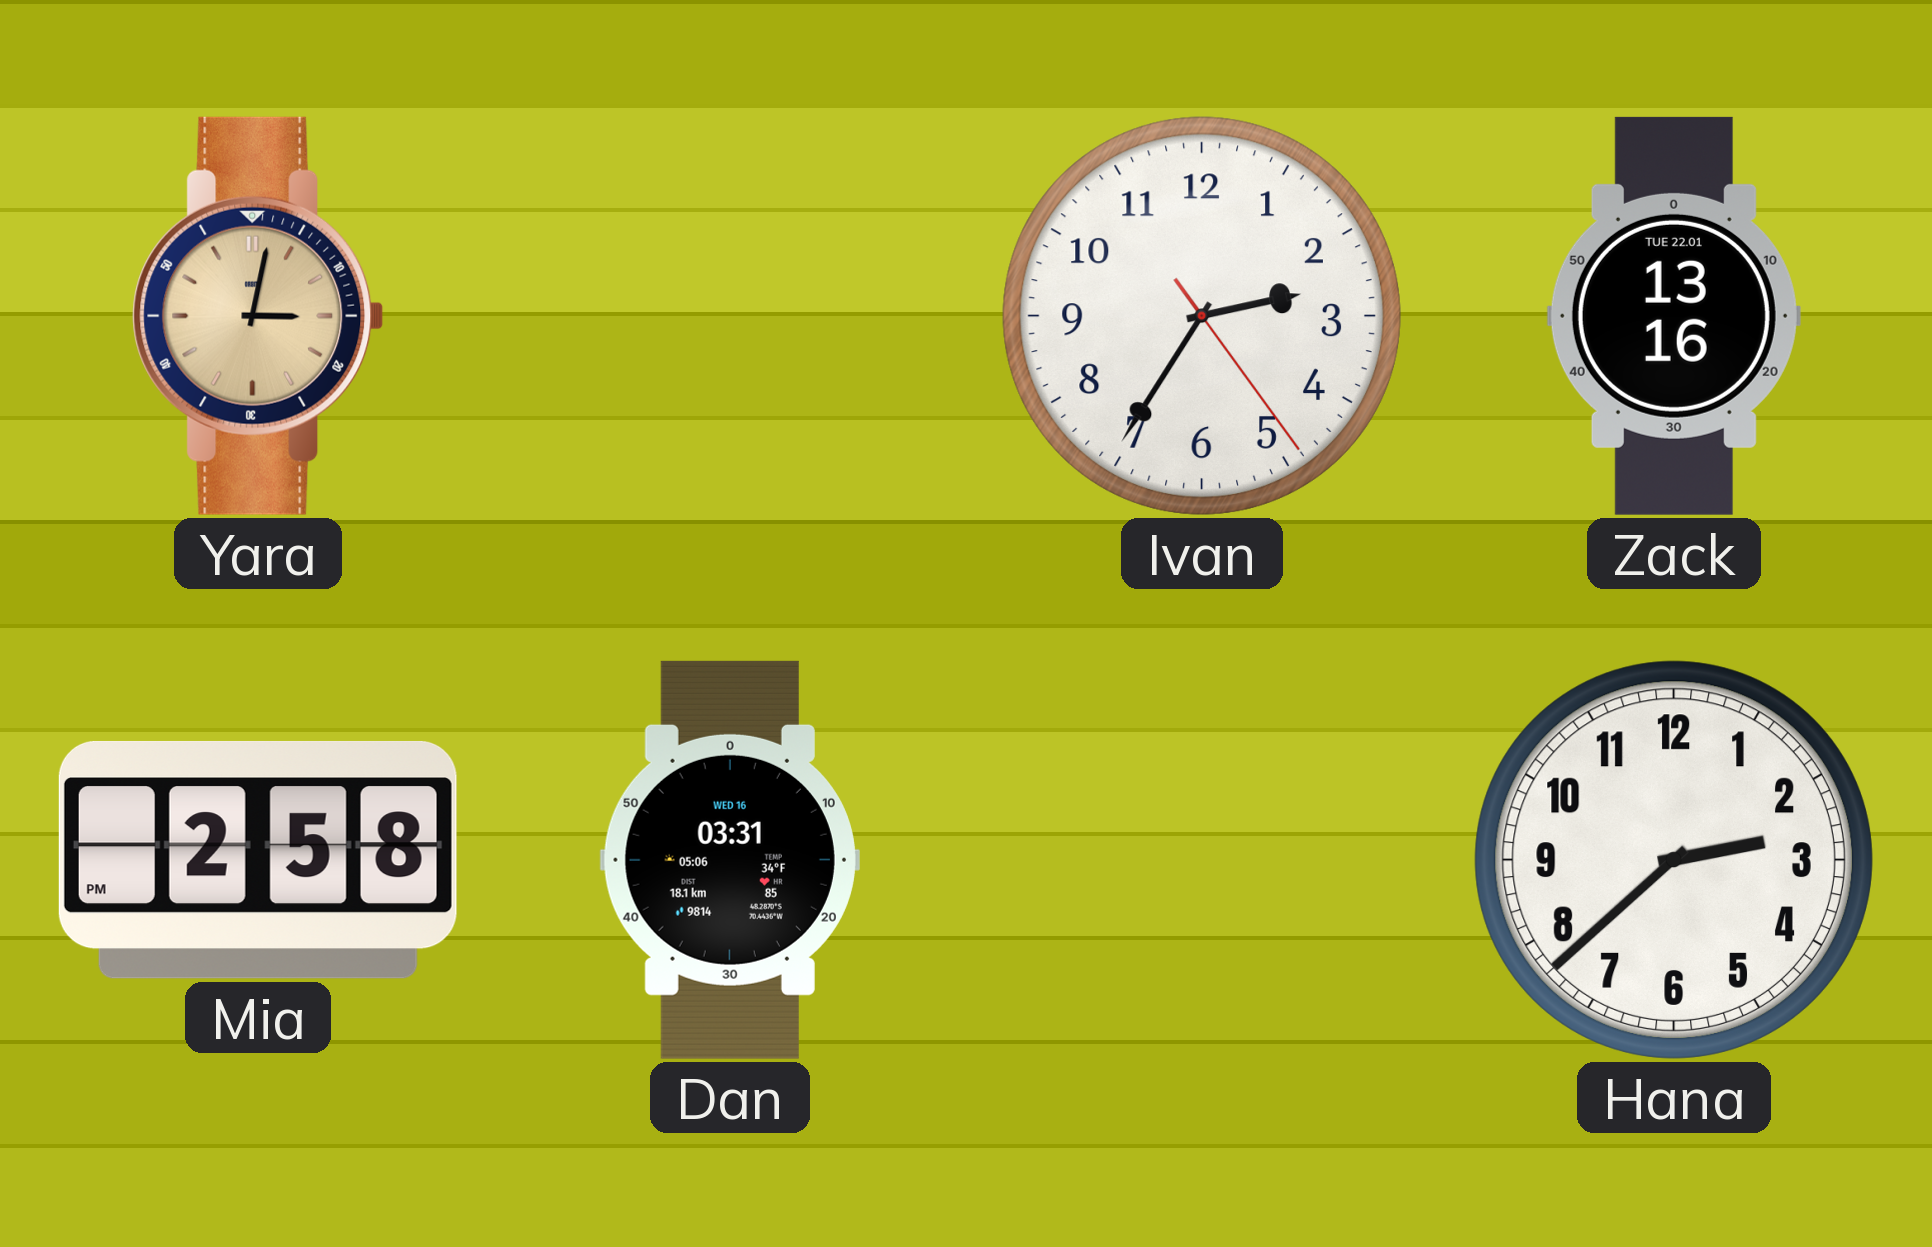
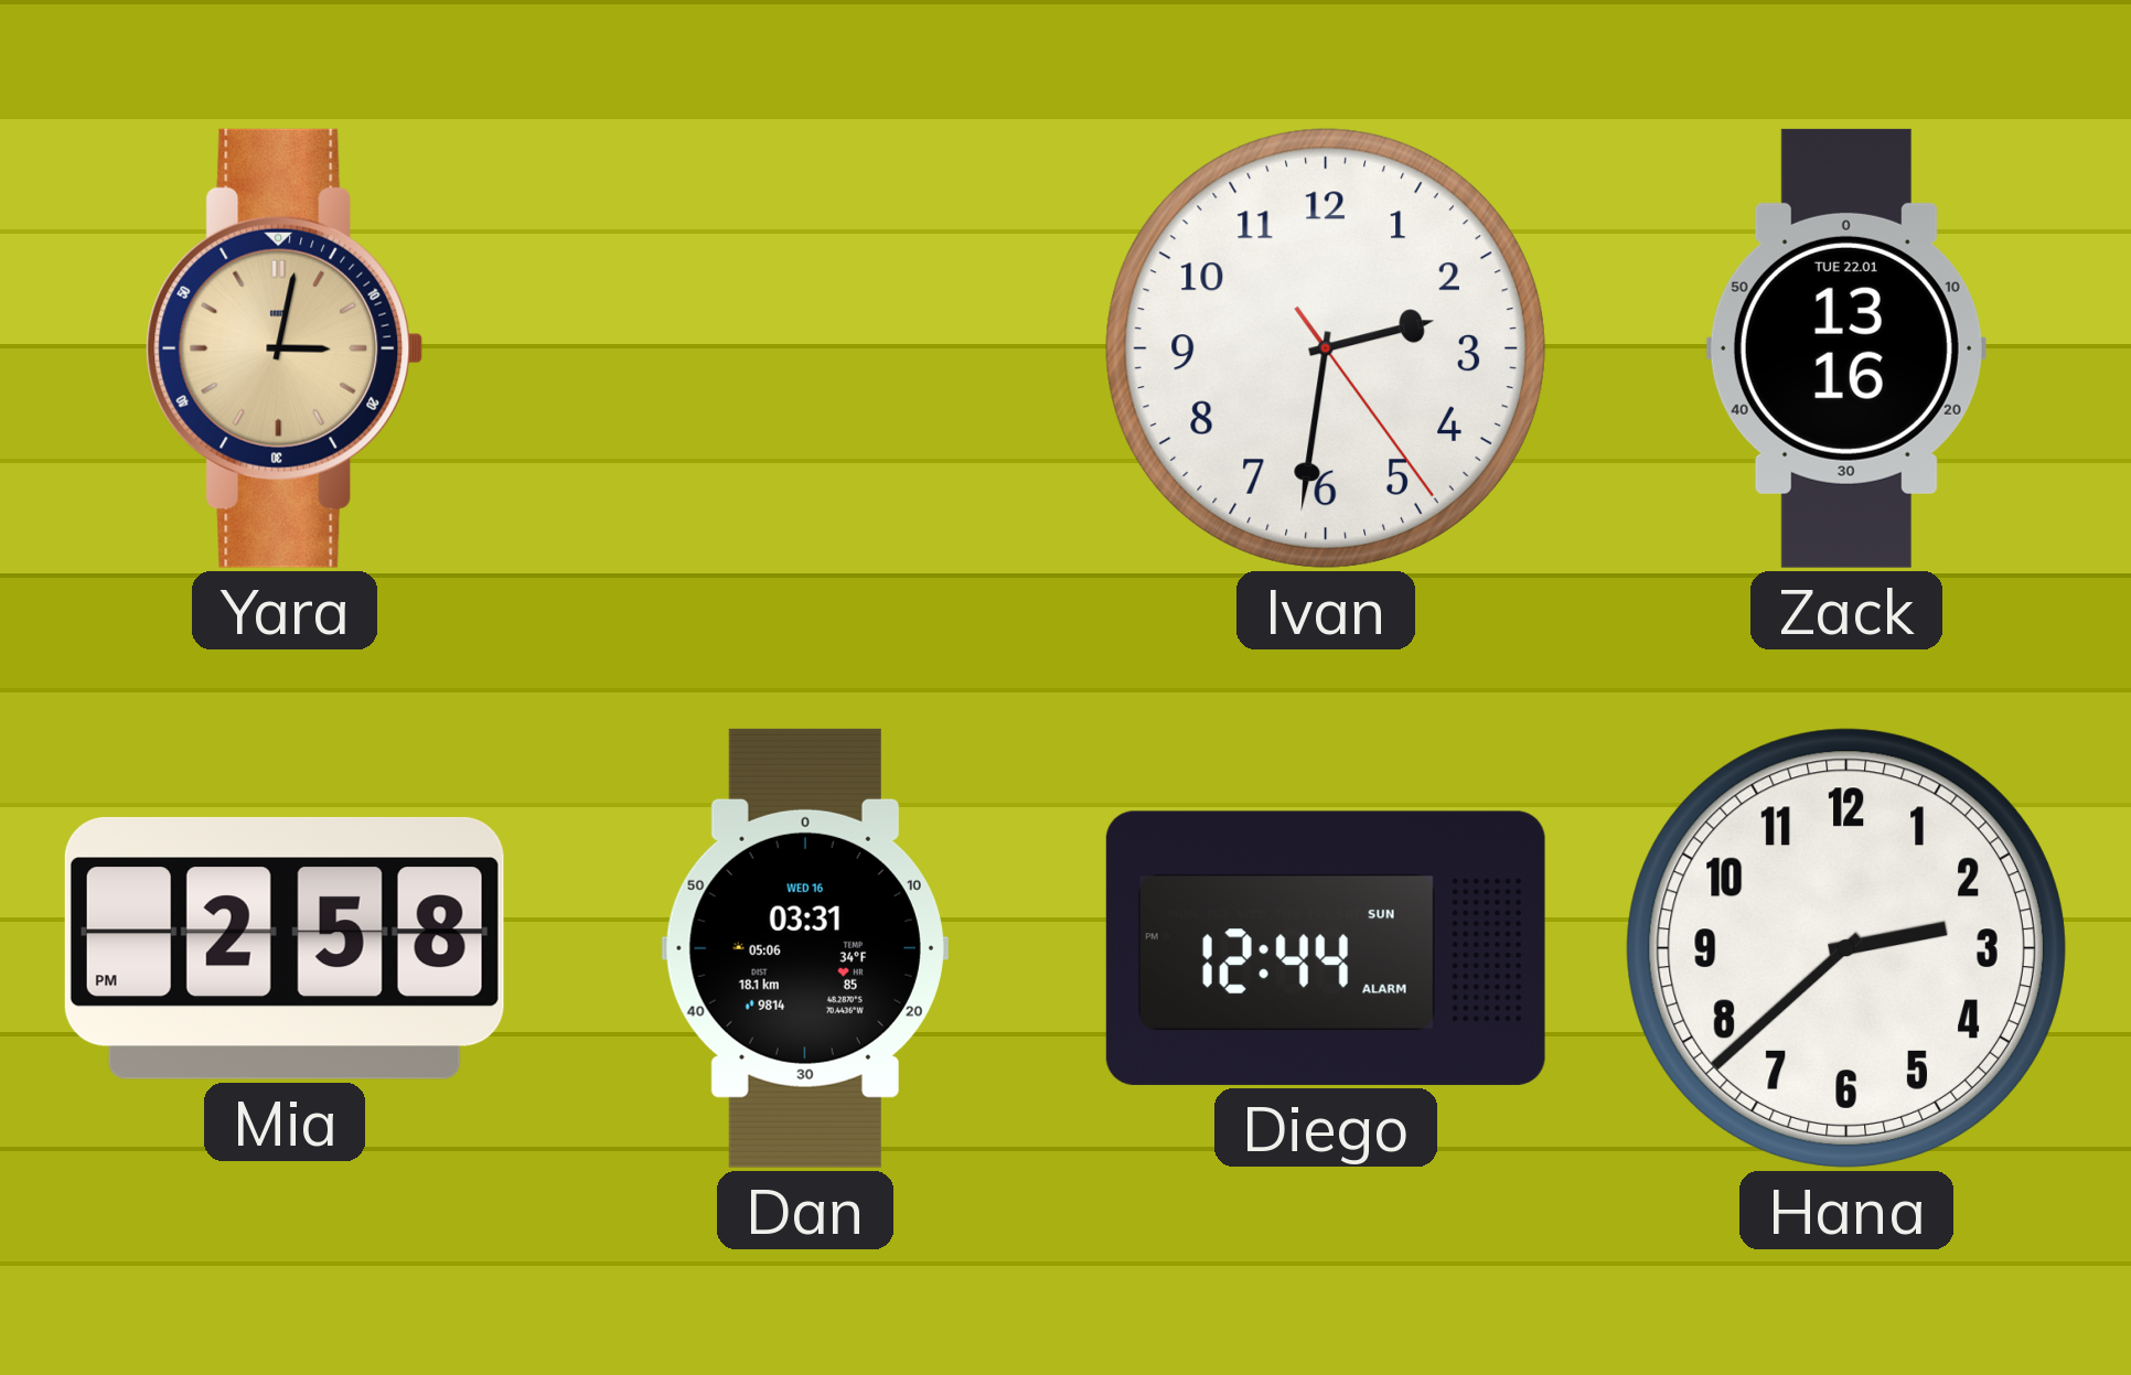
Ivan: 2:35 -> 2:31 (1326, 348)
Diego: none -> 12:44 (1326, 948)
